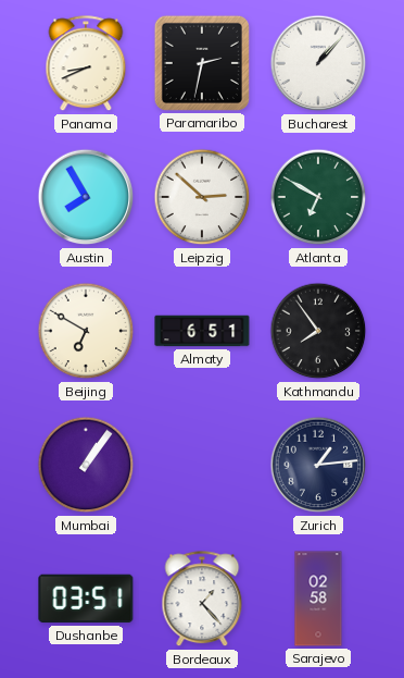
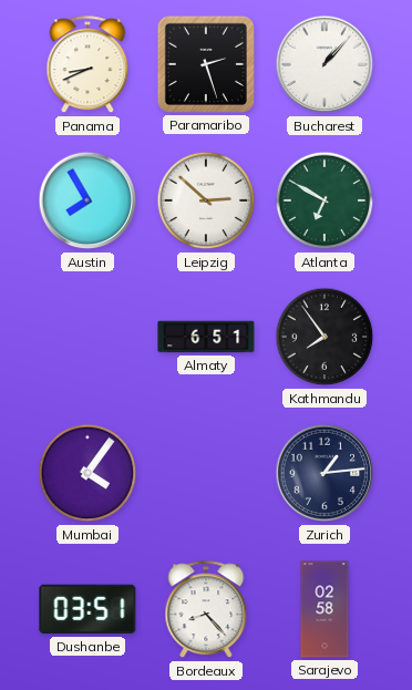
Paramaribo: 2:32 -> 2:27 (206, 64)
Beijing: 6:50 -> none (86, 331)
Mumbai: 1:06 -> 4:06 (87, 473)
Bordeaux: 1:23 -> 8:23 (206, 610)
